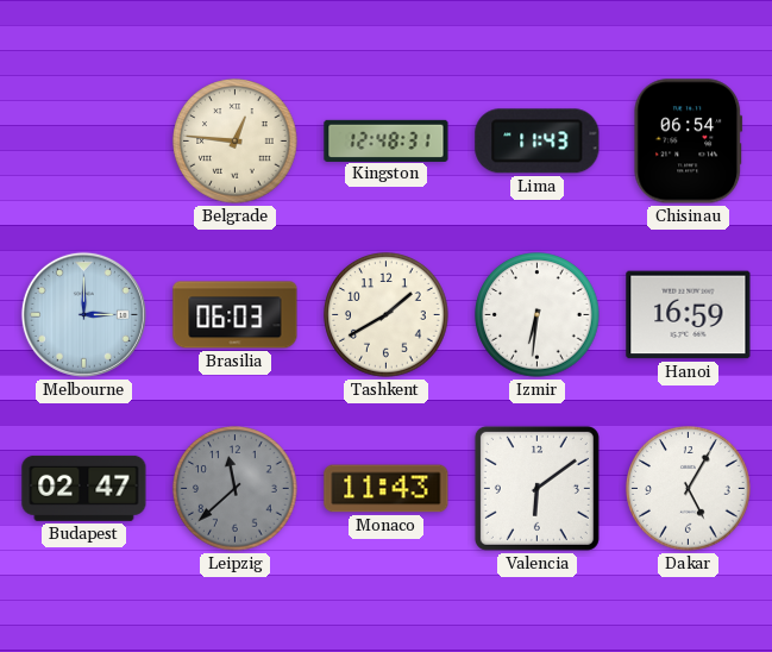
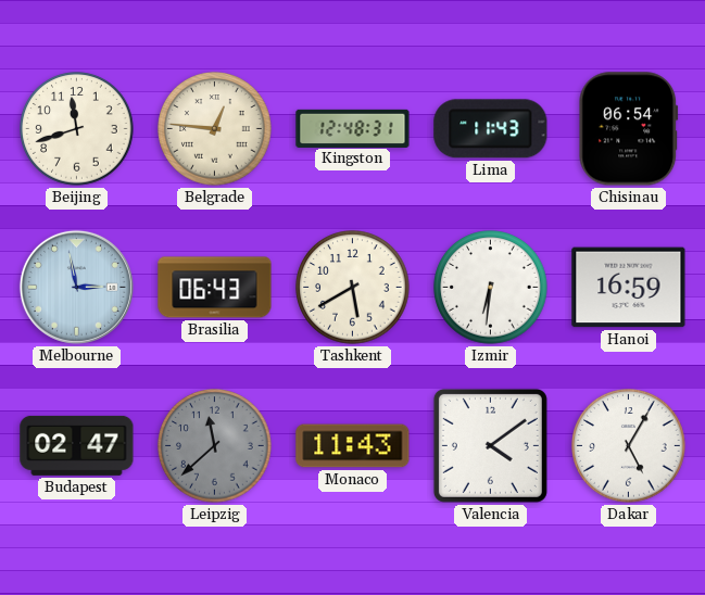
Beijing: none -> 11:42 (77, 129)
Melbourne: 3:00 -> 2:58 (76, 287)
Brasilia: 06:03 -> 06:43 (215, 288)
Tashkent: 1:40 -> 5:40 (353, 288)
Valencia: 6:09 -> 4:09 (490, 445)
